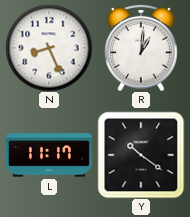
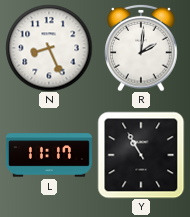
R: 1:01 -> 2:01 (141, 48)
Y: 10:21 -> 10:55 (141, 155)
